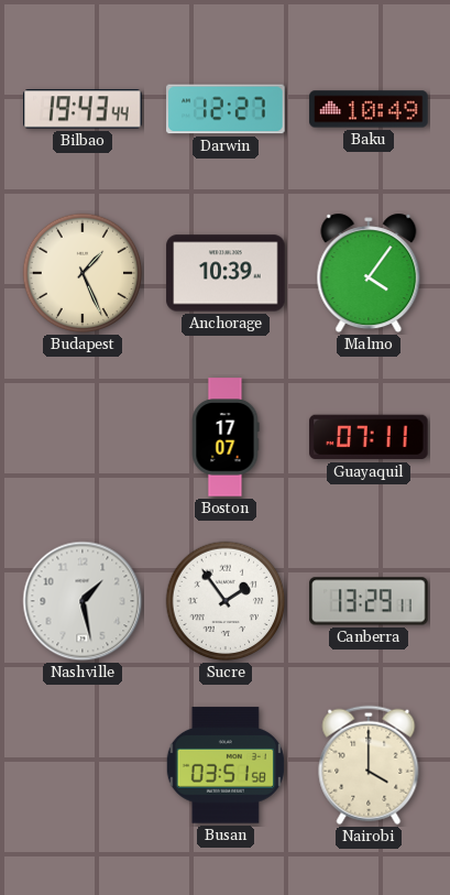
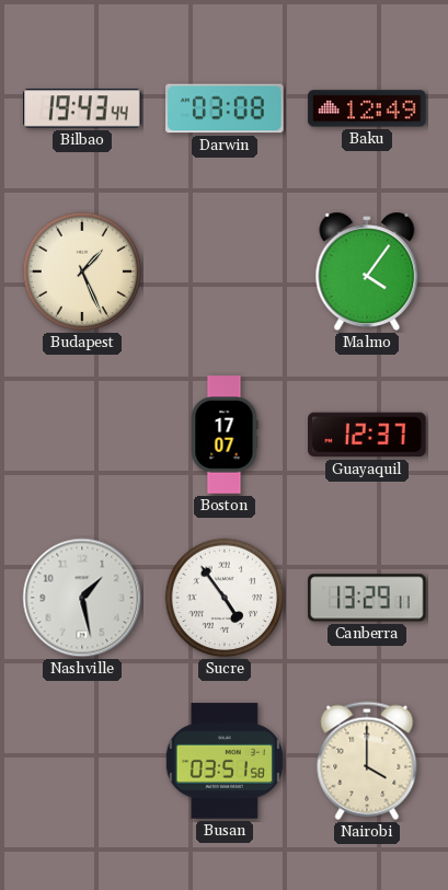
Darwin: 12:27 -> 03:08 (225, 108)
Baku: 10:49 -> 12:49 (367, 108)
Anchorage: 10:39 -> none (226, 273)
Guayaquil: 07:11 -> 12:37 (367, 435)
Sucre: 1:54 -> 4:54 (225, 598)
